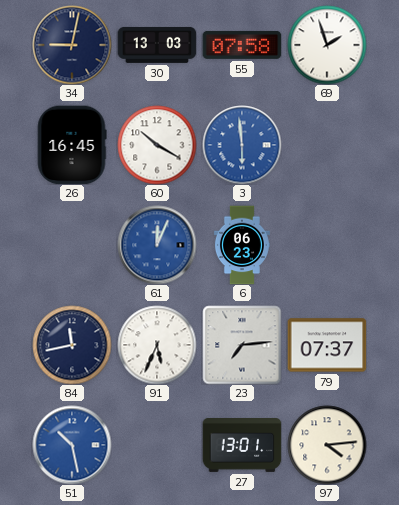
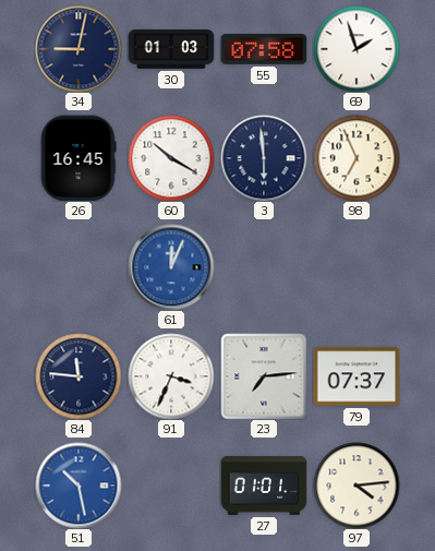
30: 13:03 -> 01:03 (171, 49)
3 dial: blue -> navy (264, 158)
98: none -> 6:56 (357, 158)
6: 06:23 -> none (242, 245)
84: 11:43 -> 11:46 (78, 376)
91: 5:34 -> 3:34 (171, 376)
27: 13:01 -> 01:01 (264, 487)
